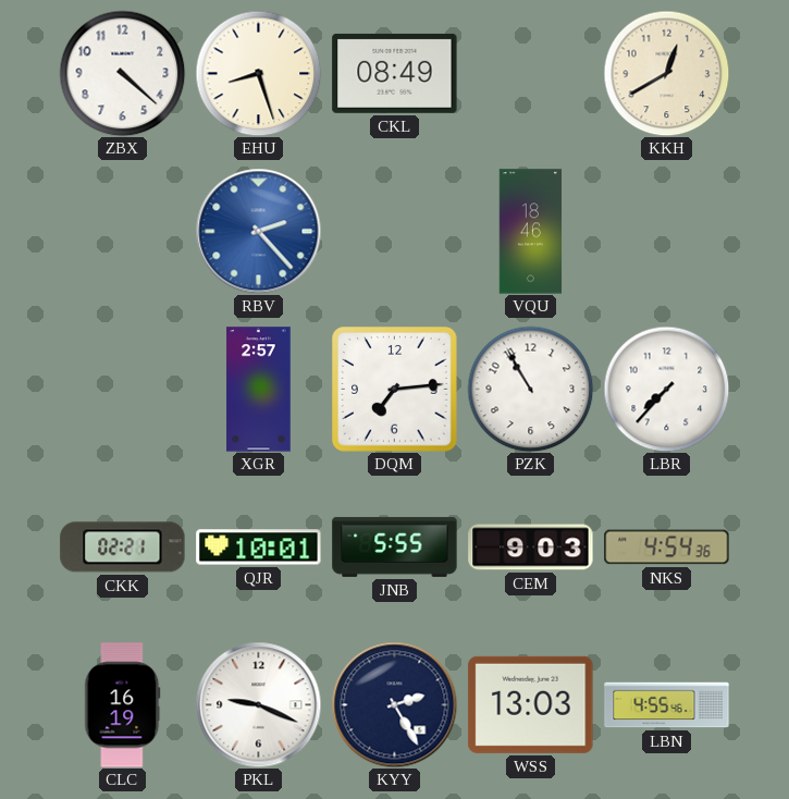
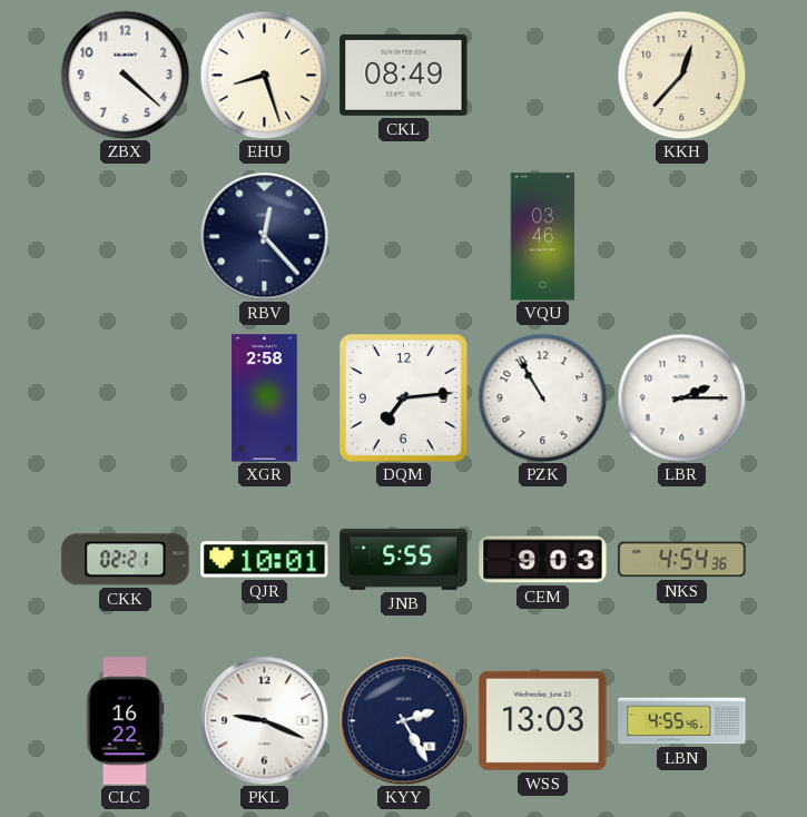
KKH: 12:40 -> 12:37 (681, 75)
RBV: 2:23 -> 12:23 (264, 236)
RBV dial: blue -> navy (264, 236)
VQU: 18:46 -> 03:46 (543, 237)
XGR: 2:57 -> 2:58 (265, 398)
LBR: 7:37 -> 2:15 (681, 397)
CLC: 16:19 -> 16:22 (126, 721)
